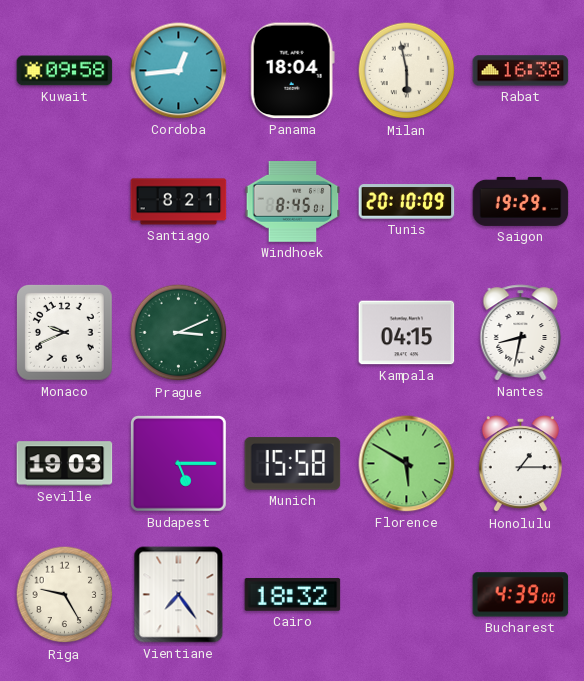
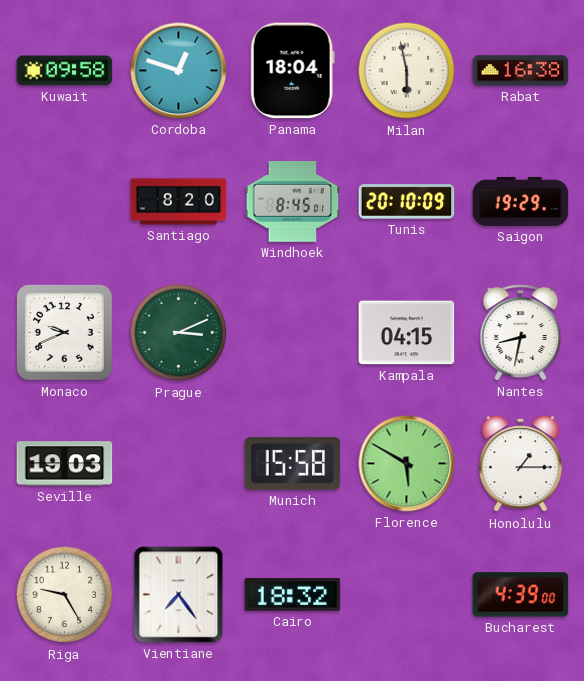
Cordoba: 12:44 -> 12:48 (179, 71)
Santiago: 8:21 -> 8:20 (179, 202)
Budapest: 5:15 -> none (178, 463)
